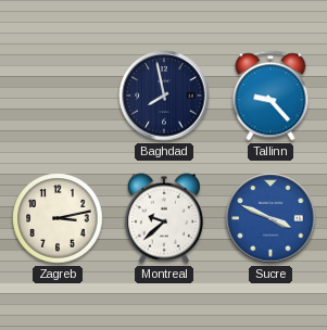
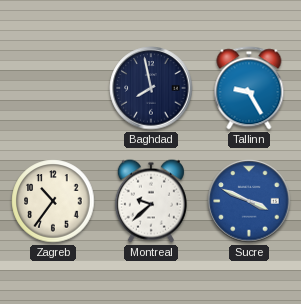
Tallinn: 9:23 -> 9:25 (249, 88)
Zagreb: 3:13 -> 10:36 (53, 201)
